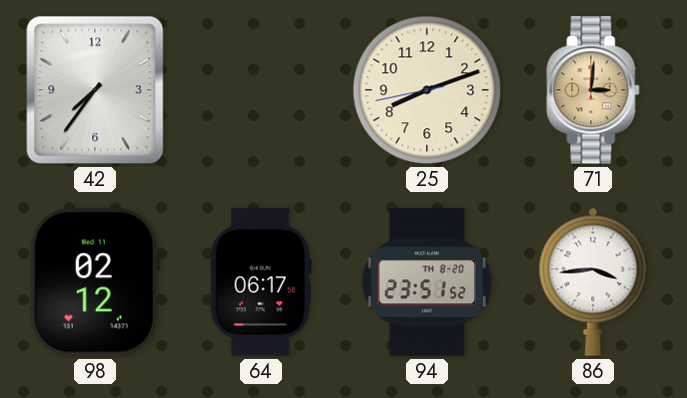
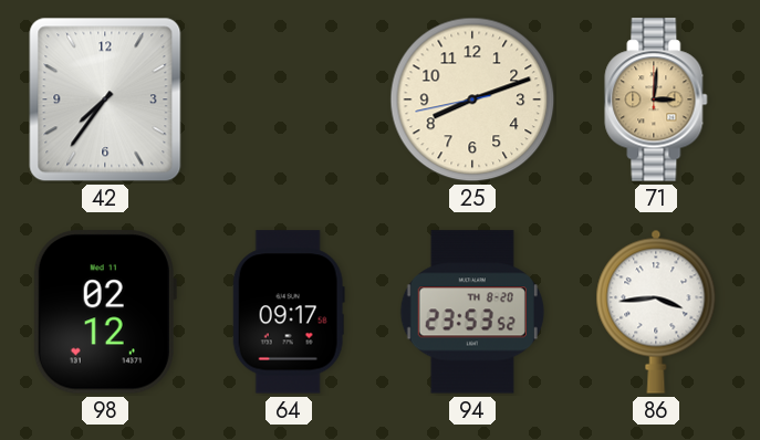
64: 06:17 -> 09:17 (289, 312)
94: 23:51 -> 23:53 (472, 312)
